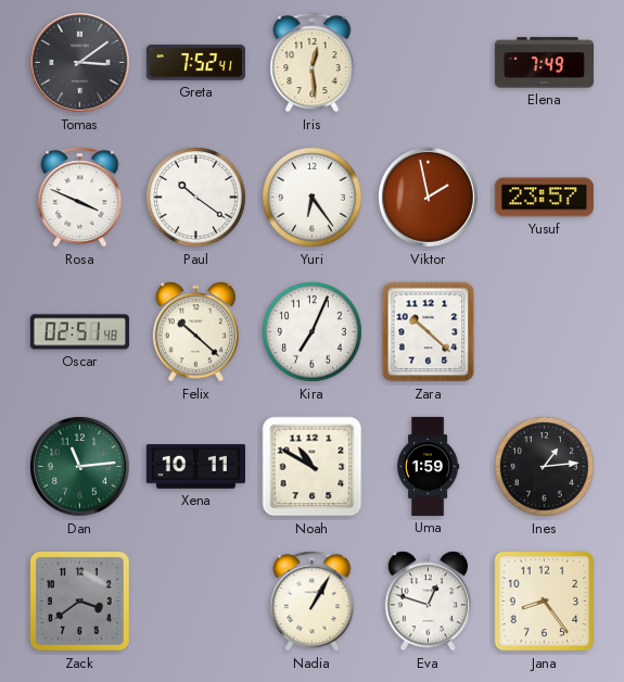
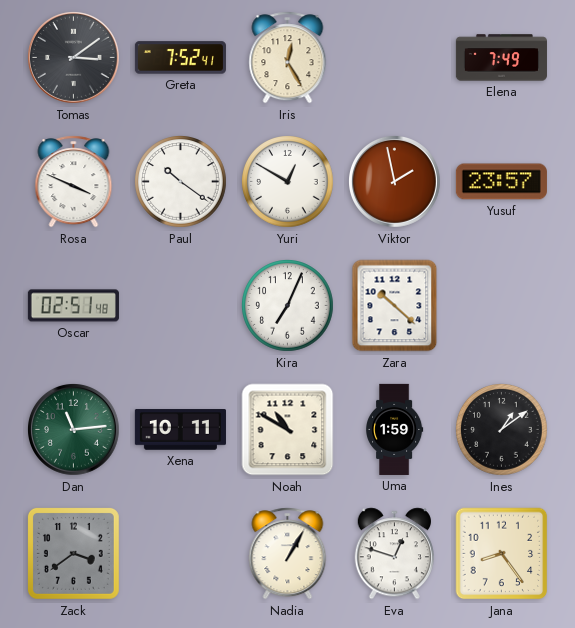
Iris: 12:29 -> 12:25 (288, 58)
Yuri: 6:24 -> 12:50 (288, 182)
Felix: 10:22 -> none (195, 332)
Ines: 1:14 -> 1:09 (502, 430)
